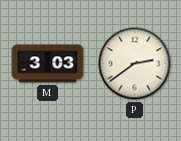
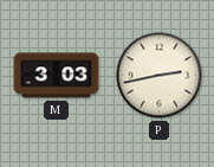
P: 2:39 -> 2:43 (160, 76)
